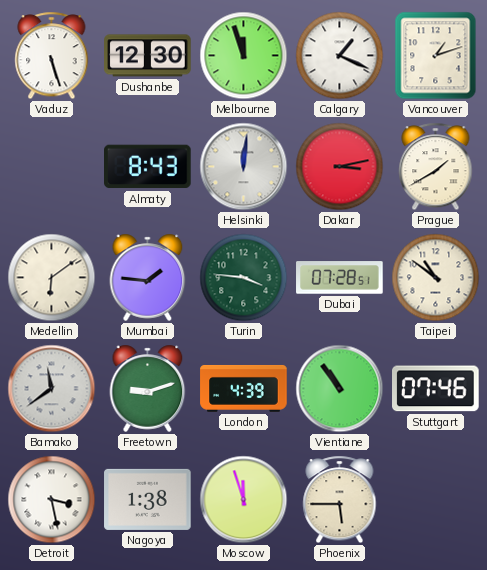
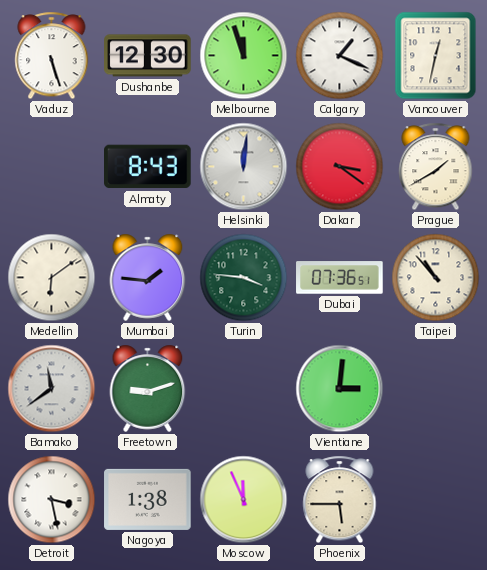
Vancouver: 1:12 -> 12:32 (436, 56)
Dakar: 3:13 -> 3:21 (340, 167)
Dubai: 07:28 -> 07:36 (340, 278)
Taipei: 10:51 -> 10:53 (436, 278)
London: 4:39 -> none (244, 388)
Vientiane: 10:54 -> 3:01 (340, 389)
Stuttgart: 07:46 -> none (436, 389)
Moscow: 11:57 -> 11:56 (244, 500)
